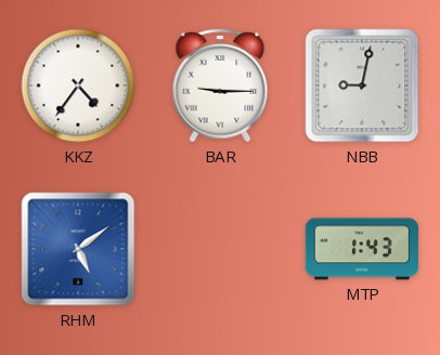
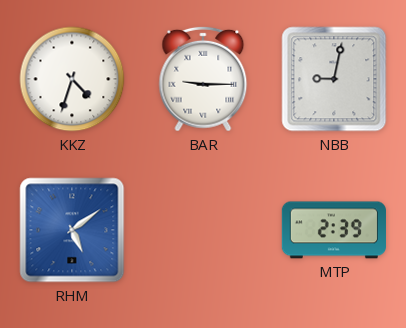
KKZ: 4:36 -> 4:33 (72, 79)
MTP: 1:43 -> 2:39 (334, 230)
